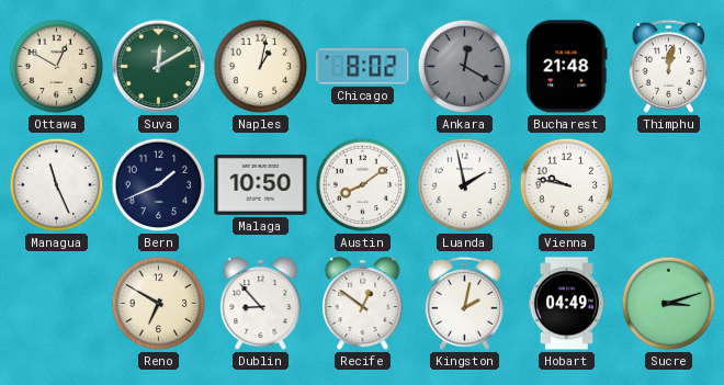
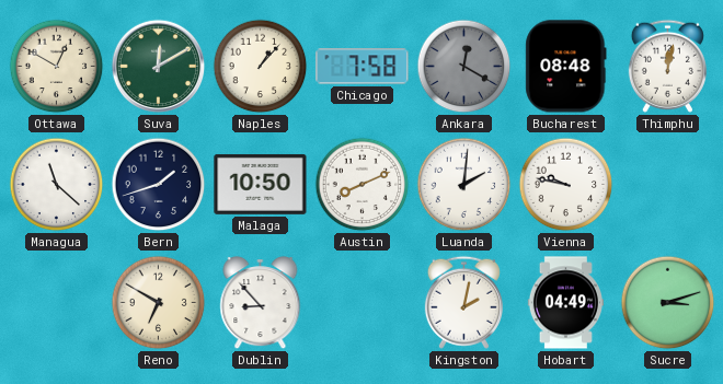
Naples: 1:02 -> 1:07 (261, 67)
Chicago: 8:02 -> 7:58 (363, 67)
Bucharest: 21:48 -> 08:48 (566, 67)
Managua: 11:26 -> 11:22 (57, 185)
Bern: 1:41 -> 1:42 (159, 185)
Austin: 8:09 -> 8:11 (363, 185)
Luanda: 1:58 -> 2:01 (464, 185)
Recife: 12:51 -> none (363, 305)
